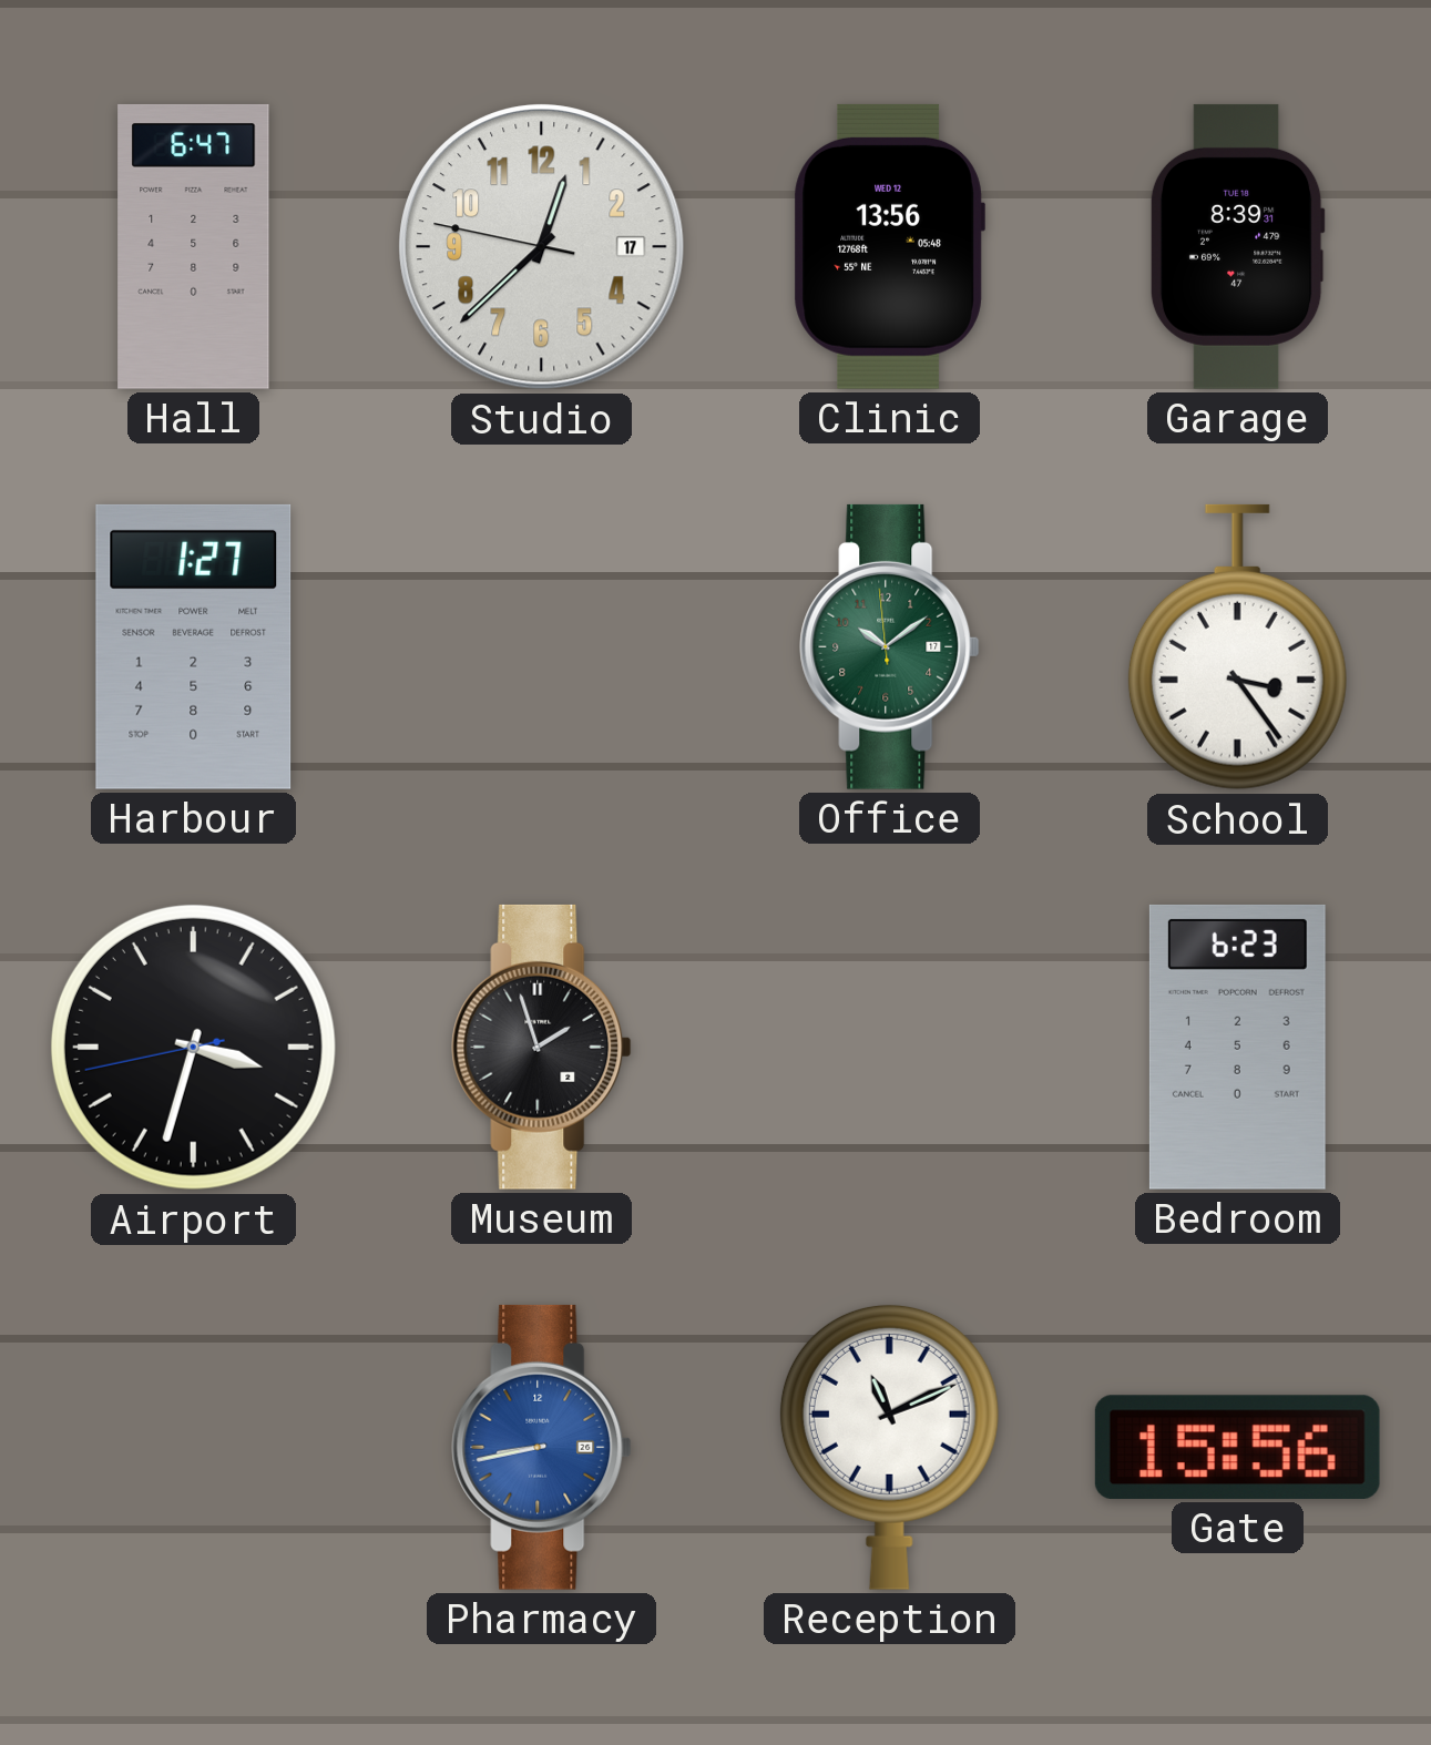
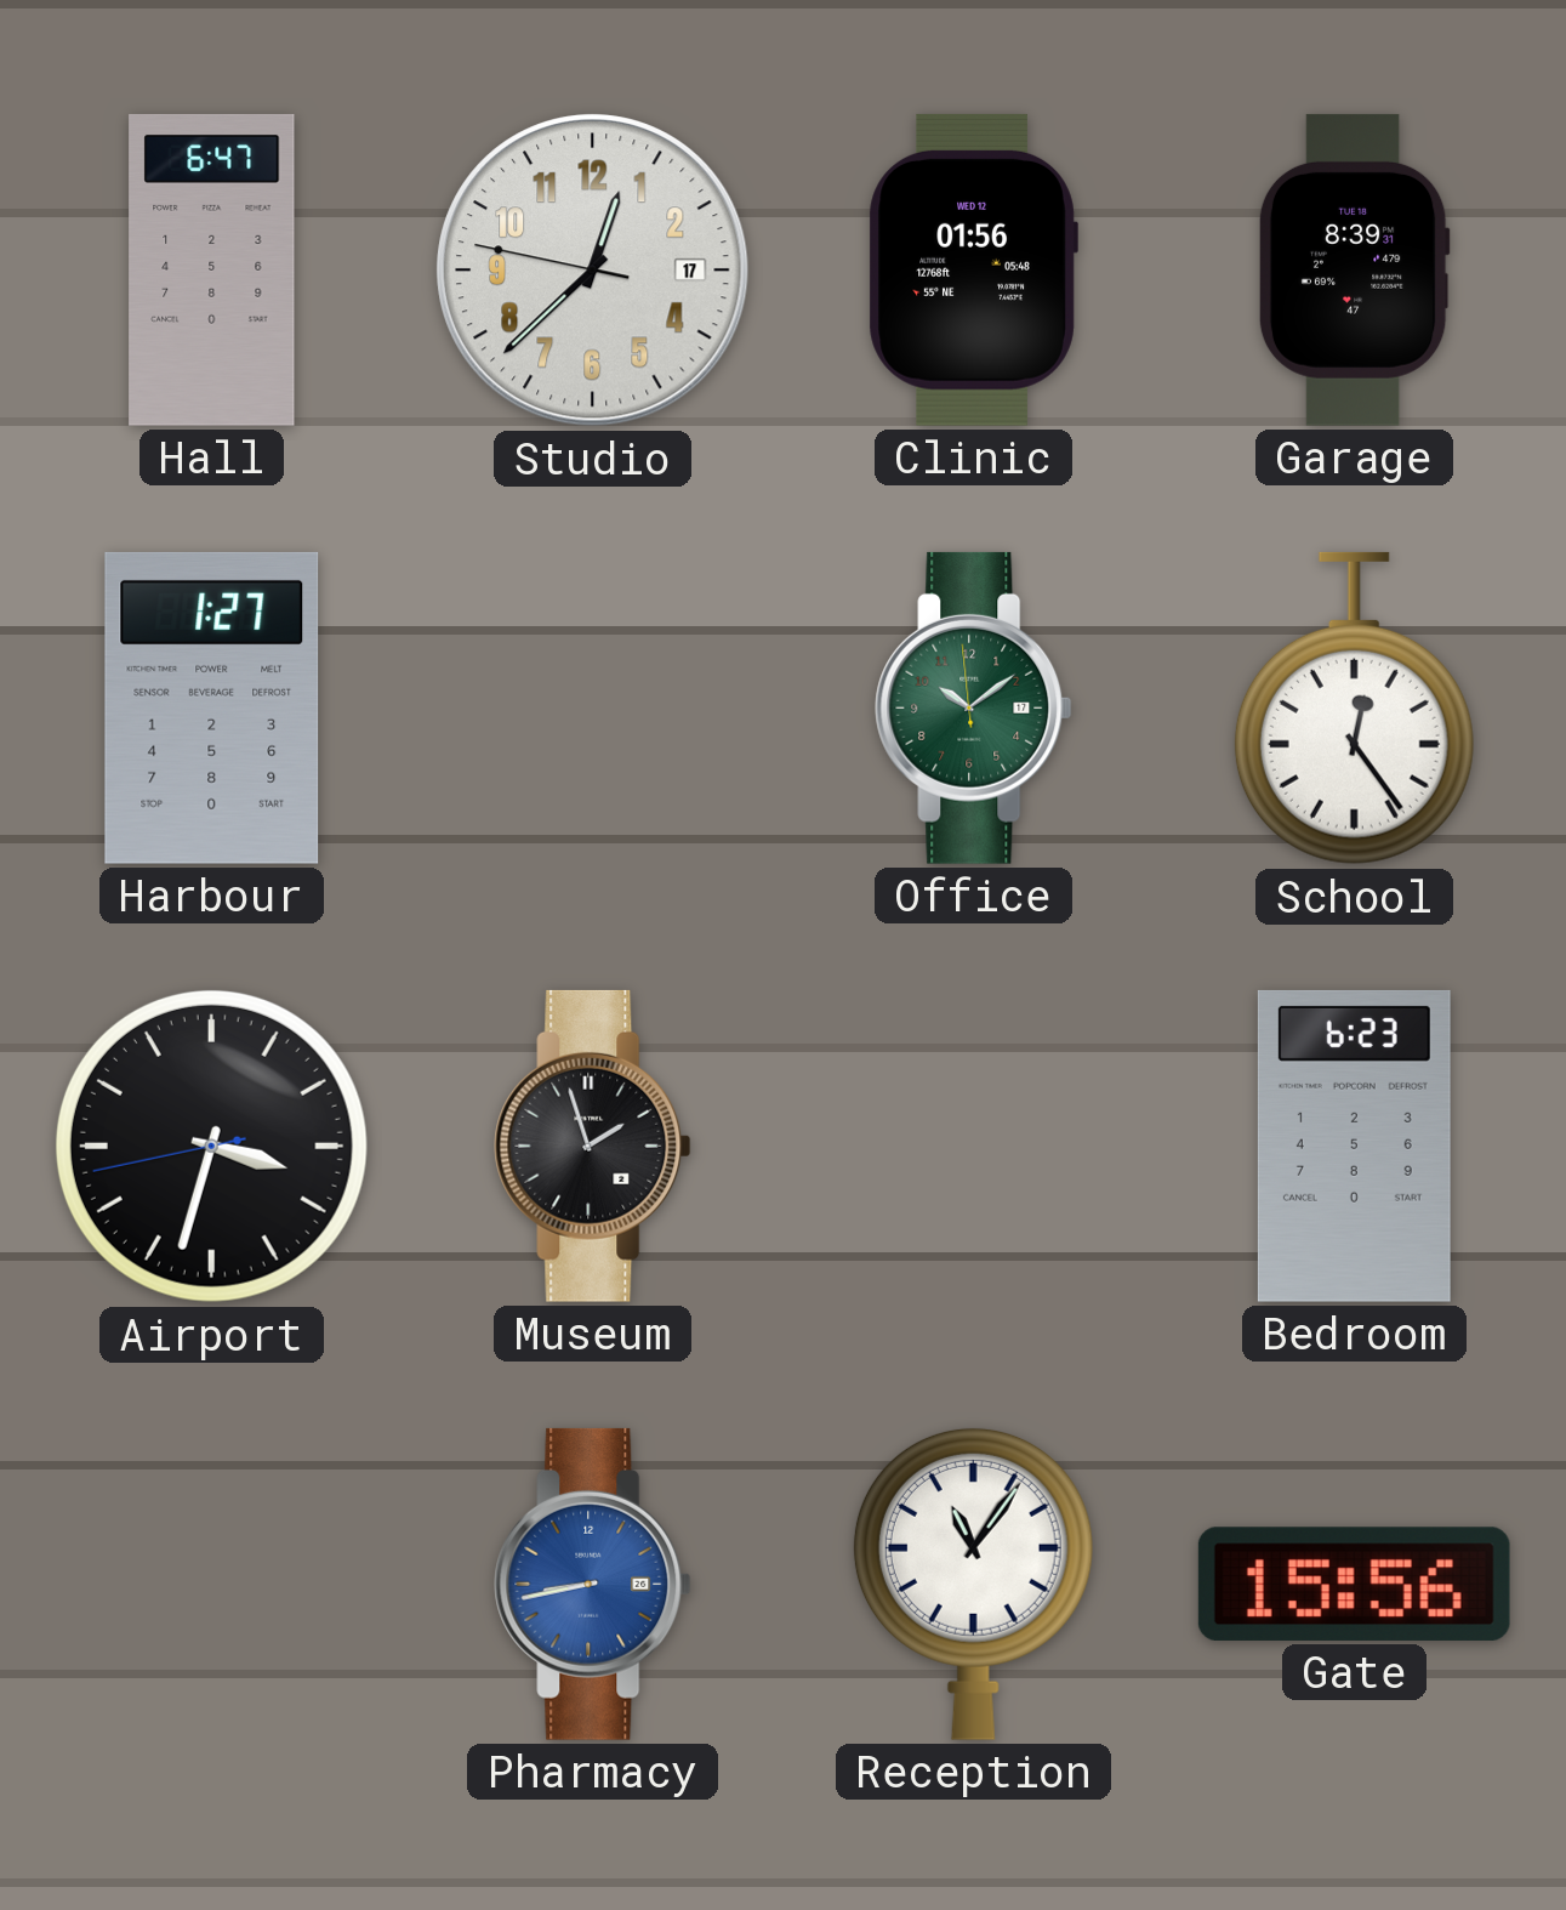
Clinic: 13:56 -> 01:56 (973, 269)
School: 3:24 -> 12:24 (1354, 709)
Reception: 11:11 -> 11:06 (973, 1584)
